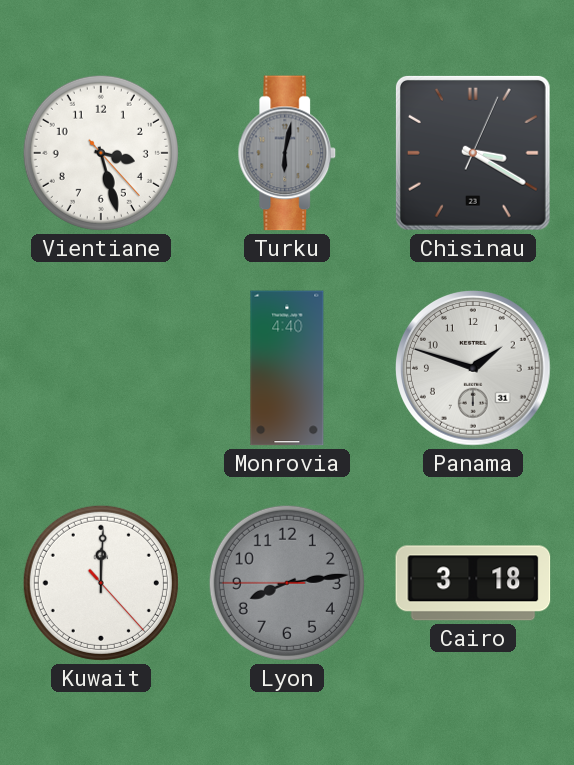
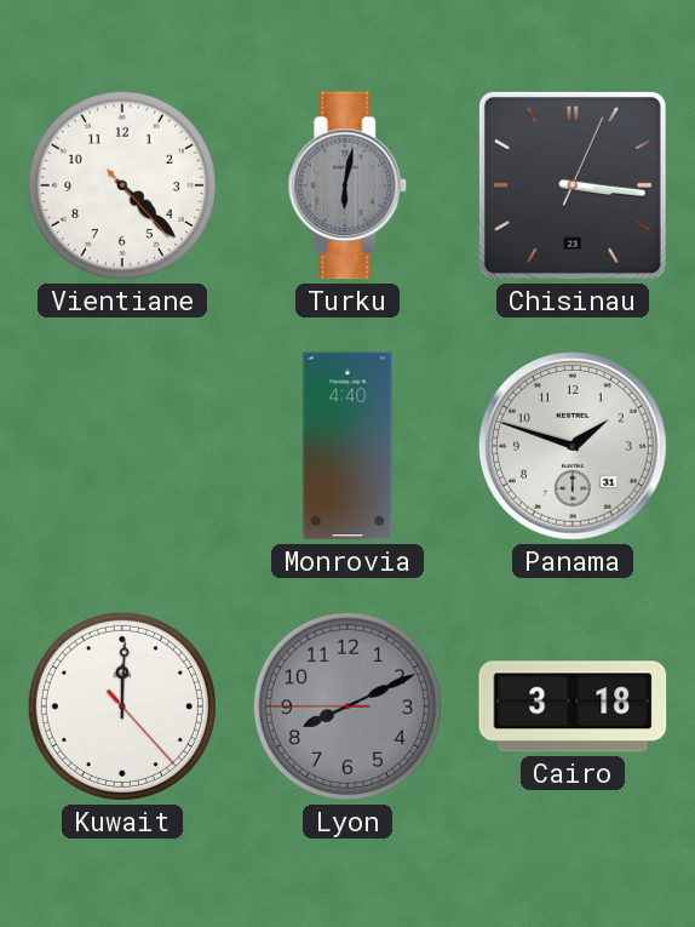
Vientiane: 3:27 -> 4:22 (122, 185)
Chisinau: 3:20 -> 3:16 (573, 185)
Lyon: 8:13 -> 8:10 (347, 706)
